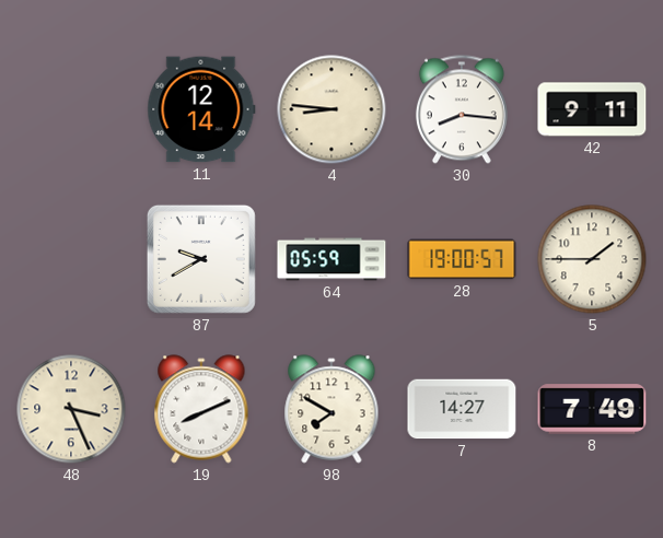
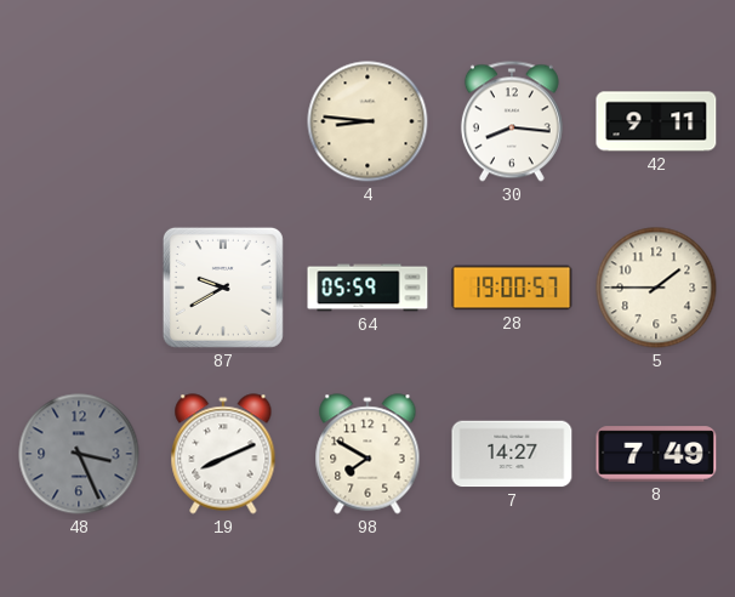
11: 12:14 -> none (201, 109)
48 dial: cream -> grey (79, 454)
